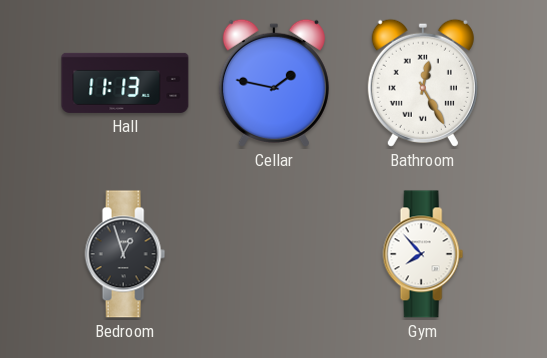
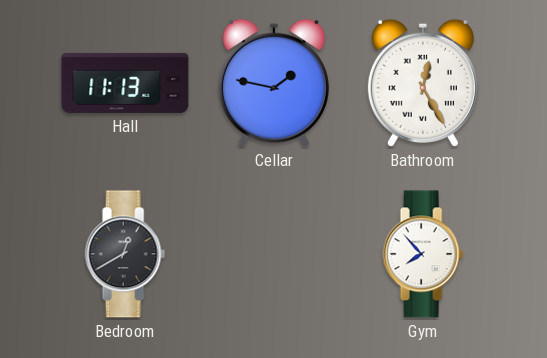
Bedroom: 12:57 -> 12:40 (125, 254)
